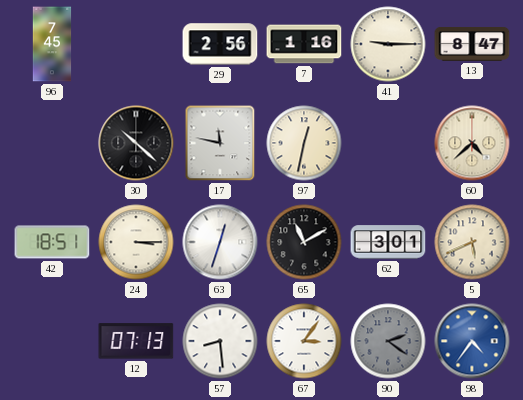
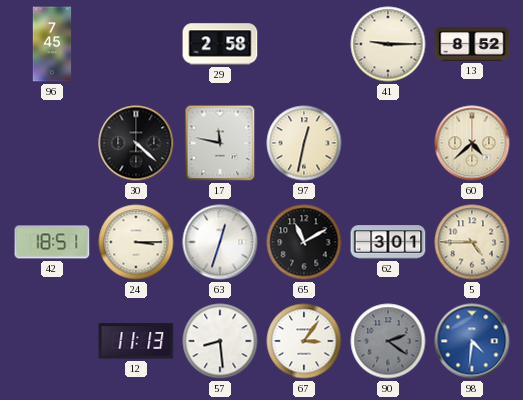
29: 2:56 -> 2:58 (220, 44)
7: 1:16 -> none (304, 44)
13: 8:47 -> 8:52 (472, 44)
30: 10:22 -> 4:22 (136, 143)
5: 5:41 -> 4:45 (472, 242)
12: 07:13 -> 11:13 (136, 341)
98: 4:36 -> 4:31 (472, 341)
